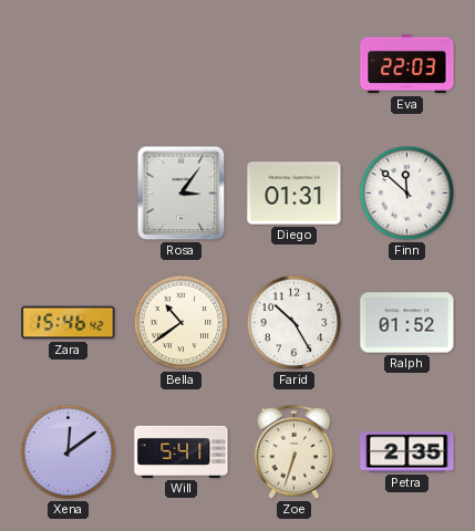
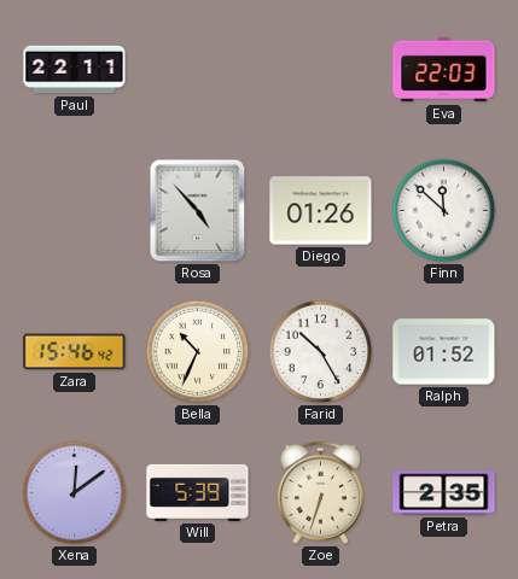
Paul: none -> 22:11 (75, 70)
Rosa: 3:06 -> 4:53 (198, 211)
Diego: 01:31 -> 01:26 (321, 211)
Bella: 10:39 -> 10:34 (198, 352)
Will: 5:41 -> 5:39 (198, 492)
